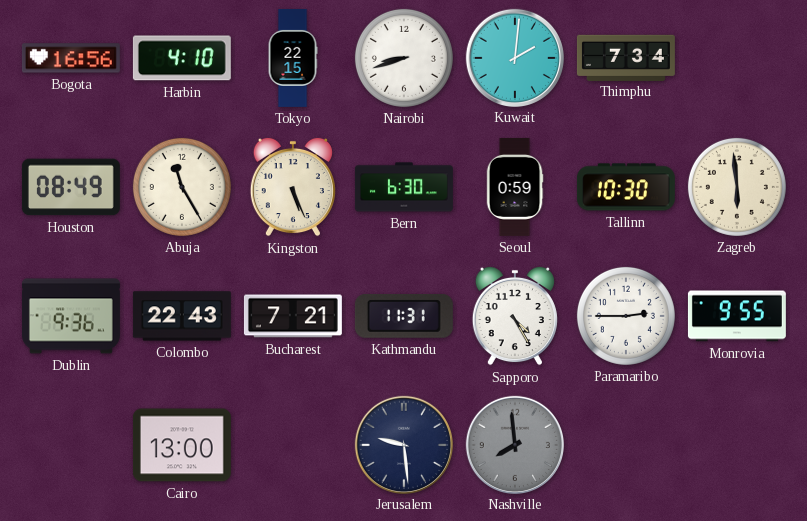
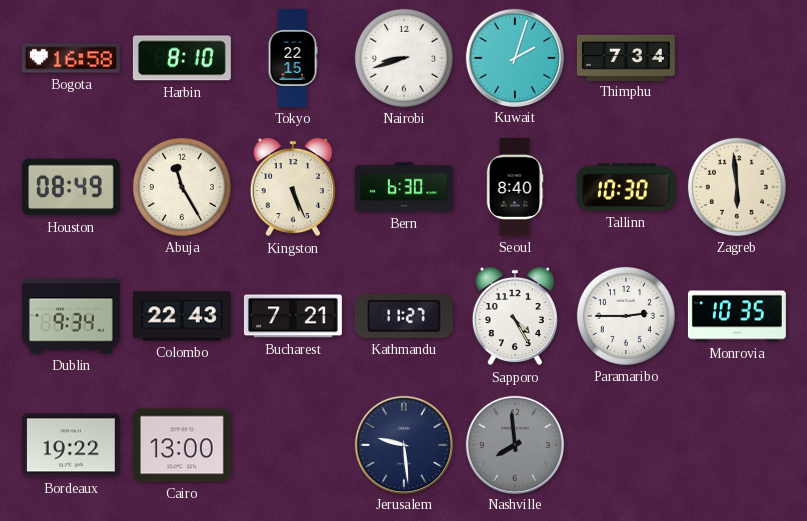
Bogota: 16:56 -> 16:58 (71, 58)
Harbin: 4:10 -> 8:10 (182, 58)
Kuwait: 2:01 -> 2:03 (514, 57)
Seoul: 0:59 -> 8:40 (515, 187)
Dublin: 9:36 -> 9:34 (71, 316)
Kathmandu: 11:31 -> 11:27 (404, 316)
Monrovia: 9:55 -> 10:35 (737, 316)
Bordeaux: none -> 19:22 (71, 445)
